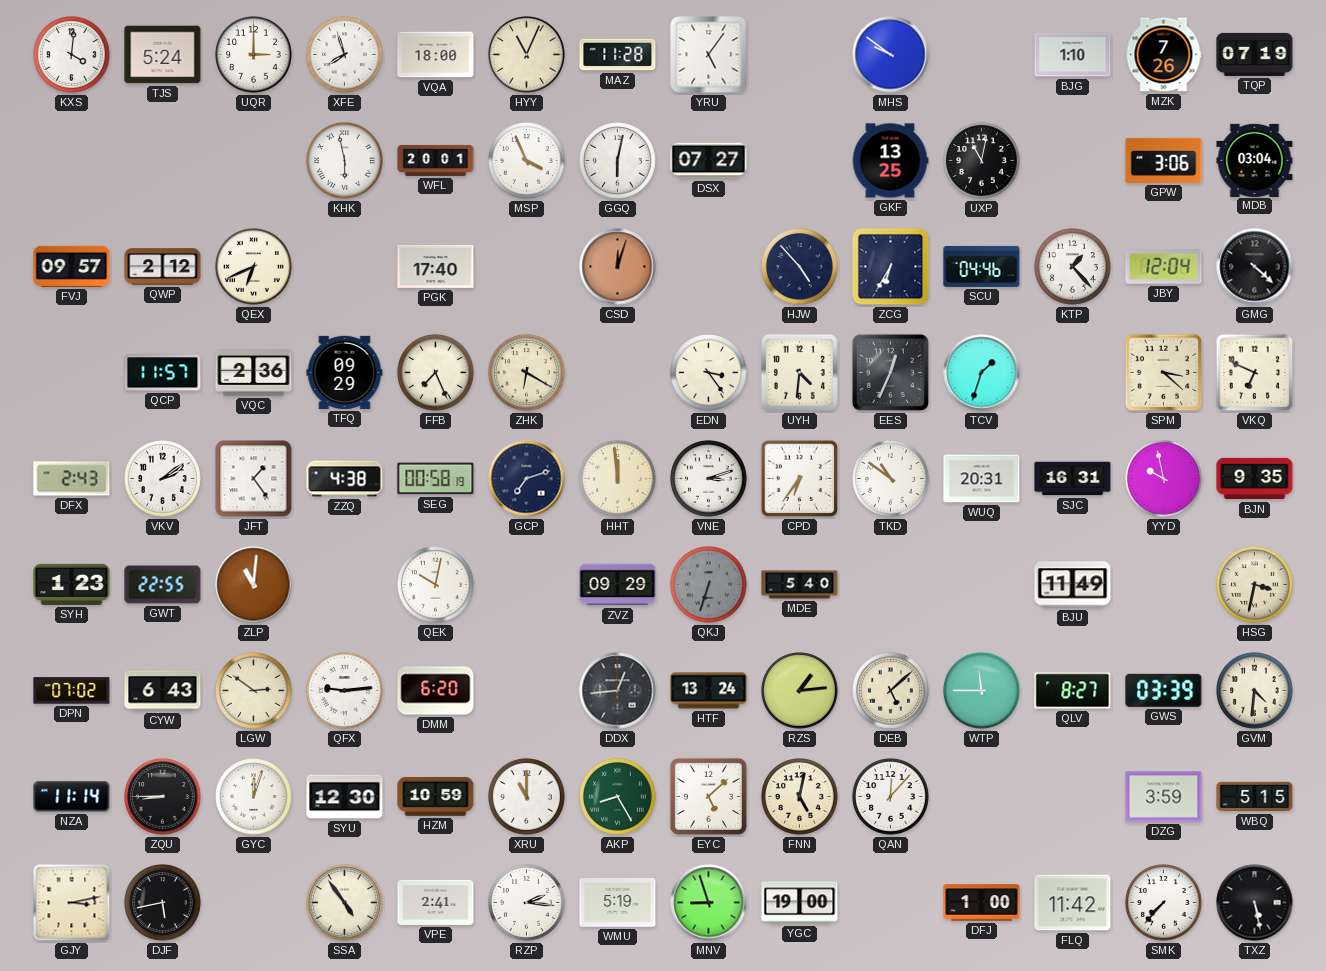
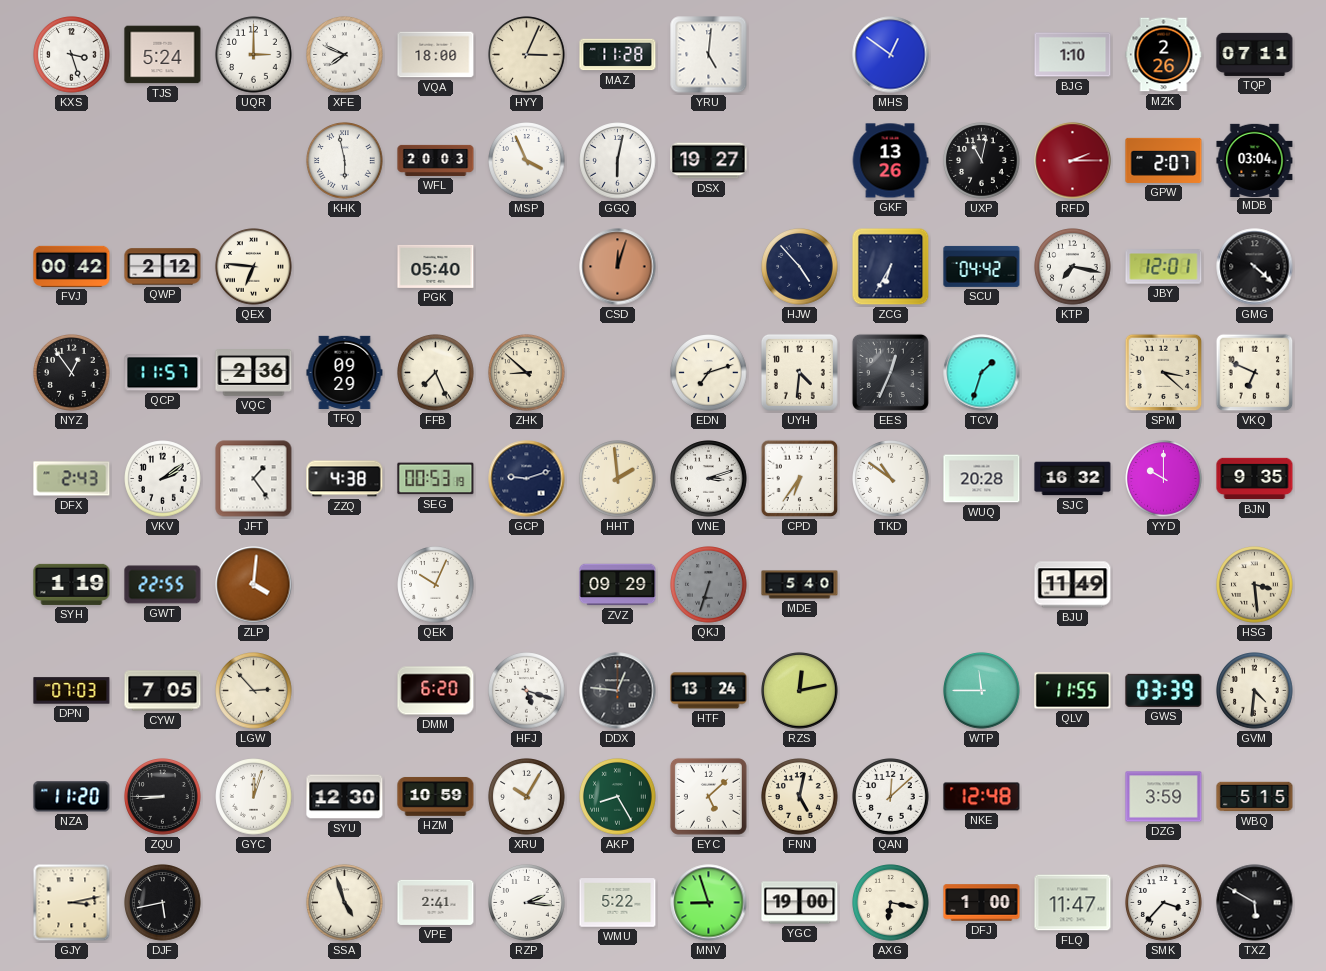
KXS: 4:01 -> 3:27 (72, 55)
XFE: 7:57 -> 7:49 (345, 55)
HYY: 11:04 -> 3:04 (527, 55)
YRU: 5:06 -> 5:01 (709, 55)
MHS: 9:51 -> 12:51 (891, 55)
MZK: 7:26 -> 2:26 (1164, 55)
TQP: 07:19 -> 07:11 (1255, 54)
WFL: 20:01 -> 20:03 (436, 160)
DSX: 07:27 -> 19:27 (709, 161)
GKF: 13:25 -> 13:26 (890, 161)
RFD: none -> 2:15 (1073, 161)
GPW: 3:06 -> 2:07 (1164, 160)
FVJ: 09:57 -> 00:42 (72, 266)
QEX: 6:41 -> 6:46 (254, 267)
PGK: 17:40 -> 05:40 (436, 266)
SCU: 04:46 -> 04:42 (982, 266)
KTP: 1:23 -> 7:17 (1073, 267)
JBY: 12:04 -> 12:01 (1164, 267)
NYZ: none -> 12:54 (72, 373)
ZHK: 6:20 -> 8:52 (527, 373)
EDN: 3:24 -> 7:12 (709, 373)
SEG: 00:58 -> 00:53 (436, 479)
GCP: 7:12 -> 9:12 (527, 479)
HHT: 11:59 -> 1:59 (618, 479)
WUQ: 20:31 -> 20:28 (982, 479)
SJC: 16:31 -> 16:32 (1073, 479)
YYD: 9:58 -> 10:00 (1164, 479)
SYH: 1:23 -> 1:19 (72, 584)
ZLP: 11:01 -> 4:01 (254, 585)
QEK: 10:02 -> 10:04 (436, 585)
HSG: 3:32 -> 3:29 (1255, 585)
DPN: 07:02 -> 07:03 (72, 691)
CYW: 6:43 -> 7:05 (163, 691)
LGW: 2:51 -> 2:53 (254, 691)
QFX: 9:14 -> none (345, 691)
HFJ: none -> 5:18 (527, 691)
DDX: 12:44 -> 12:46 (618, 691)
RZS: 1:14 -> 12:13 (800, 691)
DEB: 5:08 -> none (891, 691)
QLV: 8:27 -> 11:55 (1073, 691)
NZA: 11:14 -> 11:20 (72, 797)
XRU: 11:00 -> 10:05 (527, 797)
QAN: 12:07 -> 12:08 (891, 797)
NKE: none -> 12:48 (982, 797)
SSA: 4:54 -> 4:57 (345, 903)
WMU: 5:19 -> 5:22 (618, 903)
AXG: none -> 6:17 (891, 903)
FLQ: 11:42 -> 11:47 (1073, 903)
SMK: 7:37 -> 3:37 (1164, 903)
TXZ: 5:28 -> 5:50 (1255, 903)
